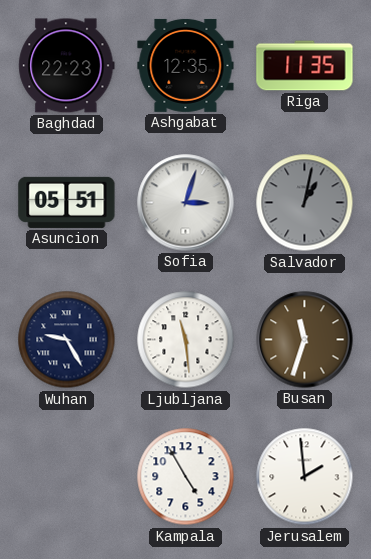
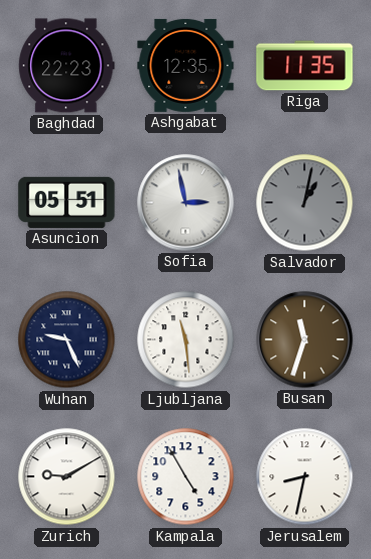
Sofia: 3:03 -> 2:58 (186, 203)
Wuhan: 9:25 -> 9:26 (67, 340)
Zurich: none -> 9:10 (67, 477)
Jerusalem: 1:59 -> 8:32 (305, 477)
